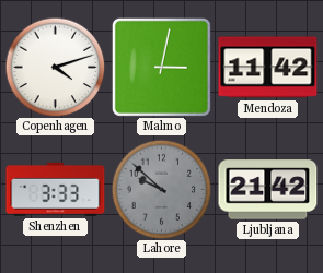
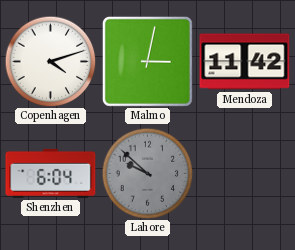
Shenzhen: 3:33 -> 6:04 (51, 173)
Ljubljana: 21:42 -> none (268, 190)
